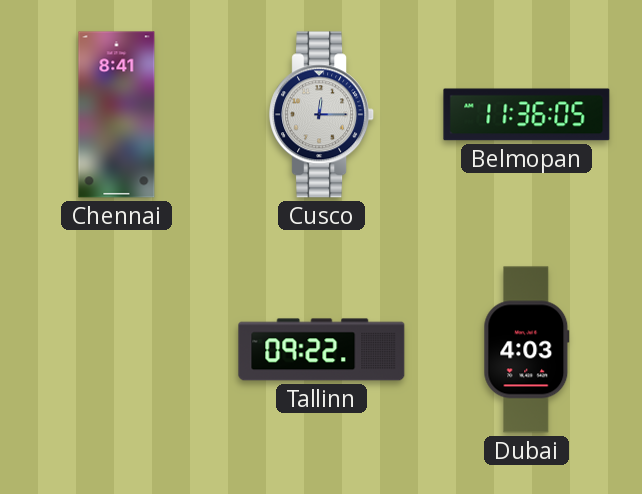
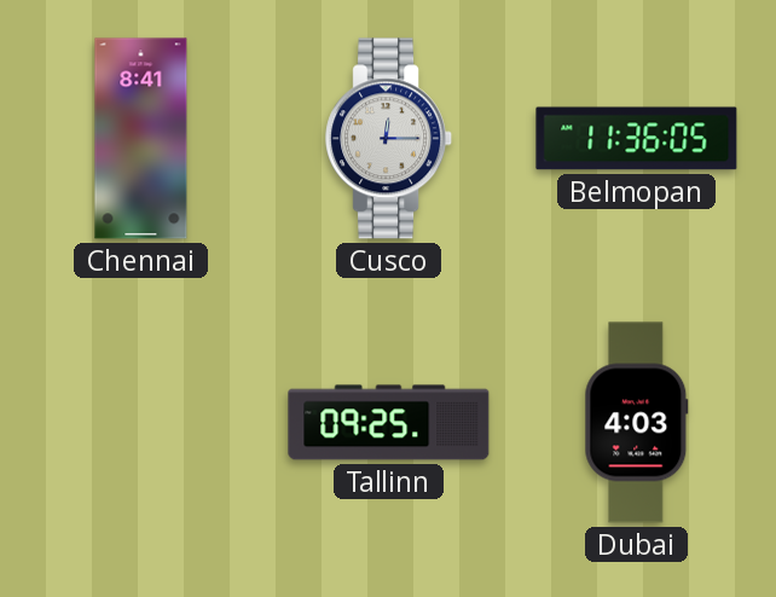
Tallinn: 09:22 -> 09:25 (389, 423)
